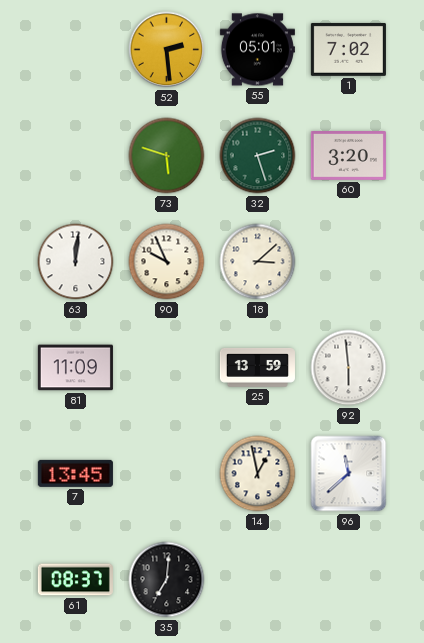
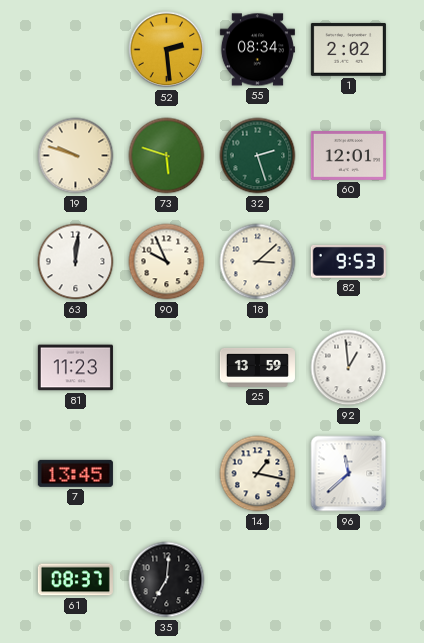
55: 05:01 -> 08:34 (257, 50)
1: 7:02 -> 2:02 (348, 49)
19: none -> 9:48 (76, 156)
60: 3:20 -> 12:01 (348, 156)
82: none -> 9:53 (348, 261)
81: 11:09 -> 11:23 (75, 368)
92: 5:59 -> 12:59 (349, 368)
14: 12:58 -> 1:17 (258, 474)
